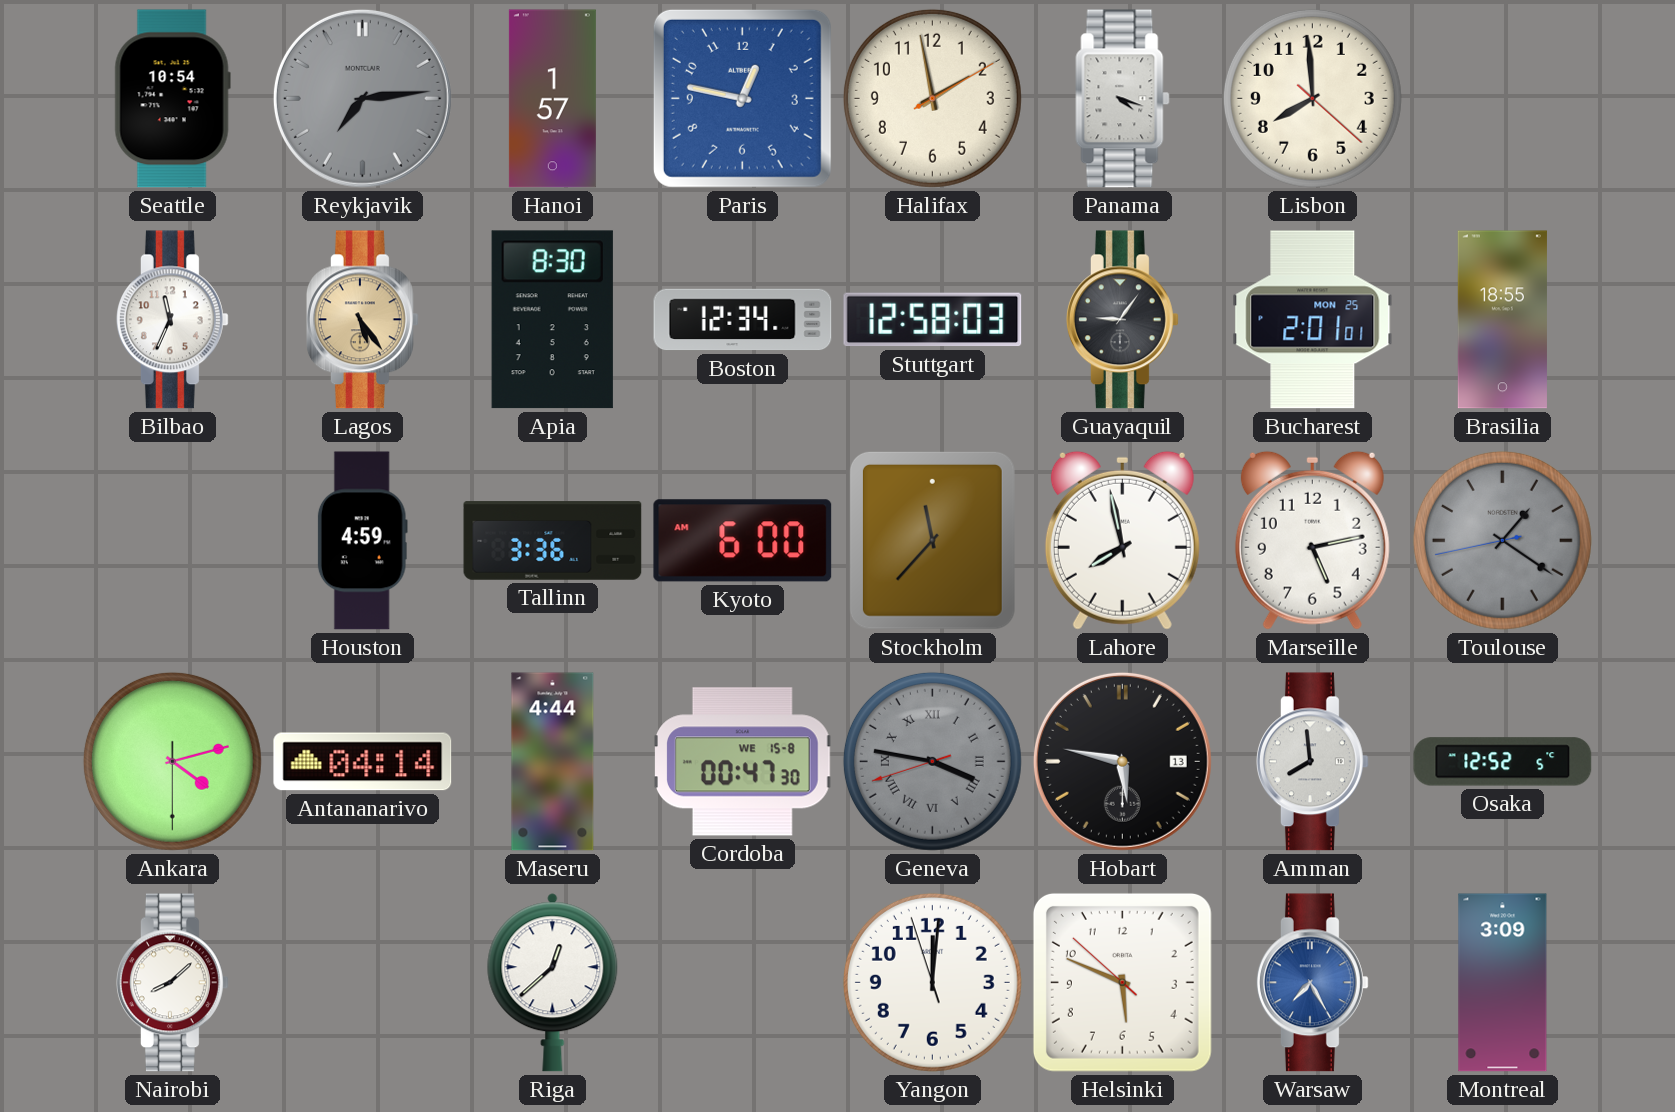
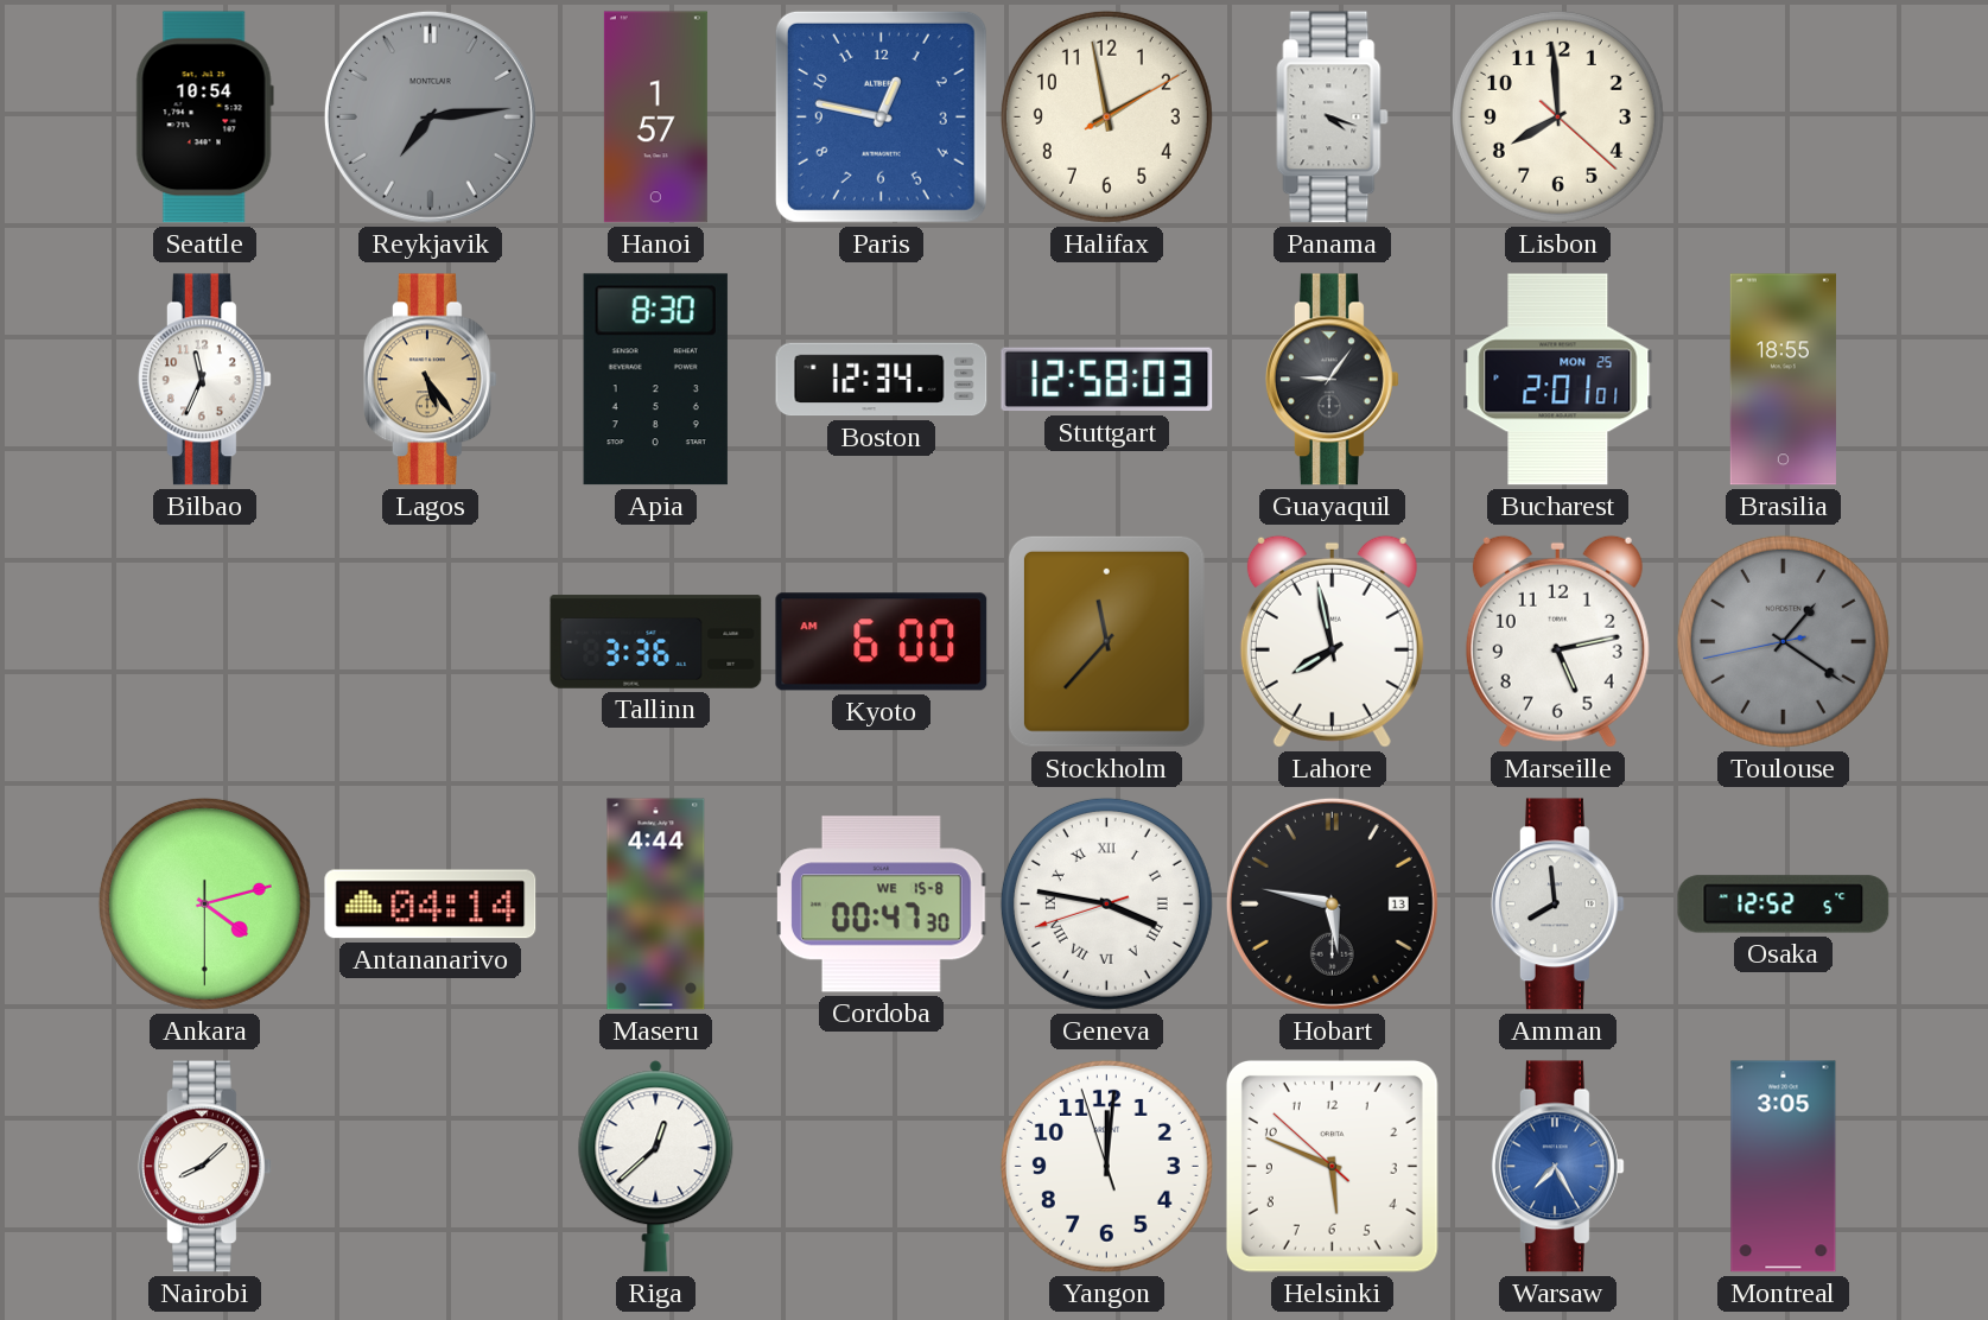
Houston: 4:59 -> none (362, 541)
Geneva dial: grey -> white (1106, 903)
Montreal: 3:09 -> 3:05 (1784, 1167)
